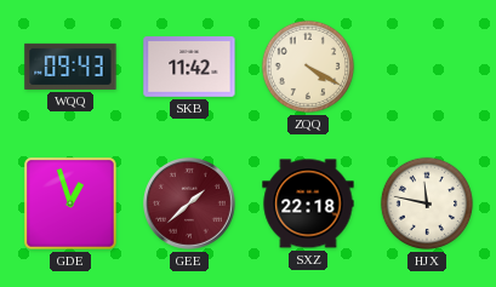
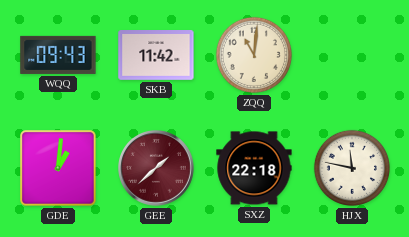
ZQQ: 4:20 -> 11:01 (254, 55)
GDE: 12:57 -> 1:01 (58, 168)
